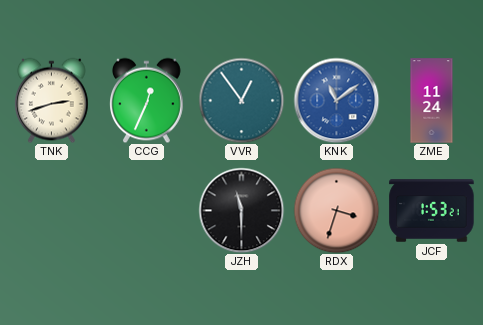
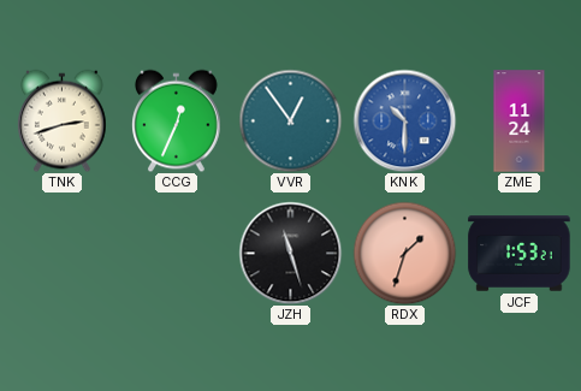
KNK: 11:09 -> 10:30 (404, 120)
JZH: 11:30 -> 11:27 (290, 253)
RDX: 3:33 -> 1:33 (404, 253)
